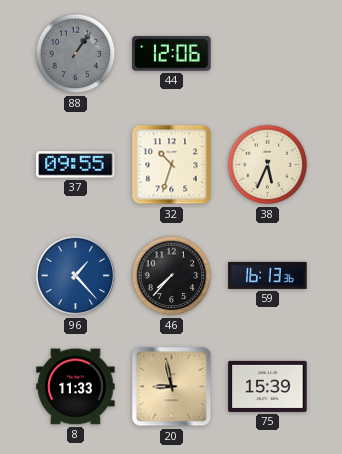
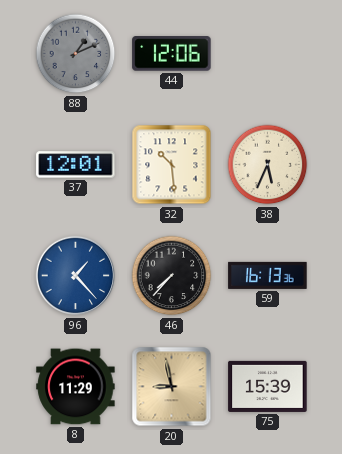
88: 1:06 -> 1:11 (76, 54)
37: 09:55 -> 12:01 (76, 165)
32: 10:33 -> 10:29 (172, 165)
8: 11:33 -> 11:29 (76, 387)
